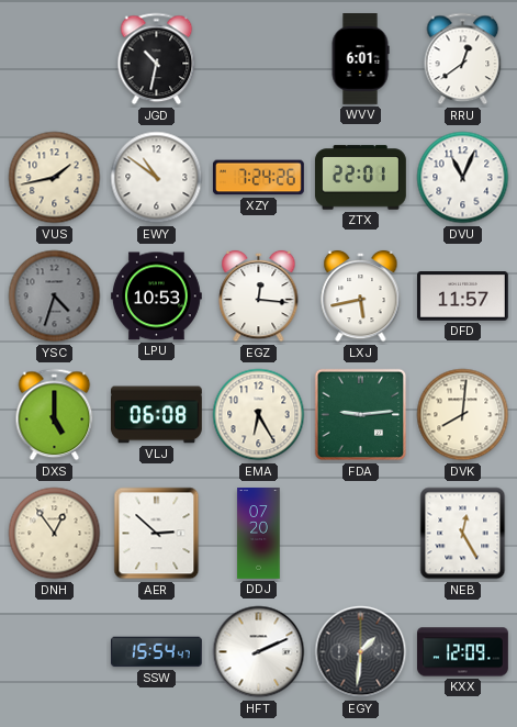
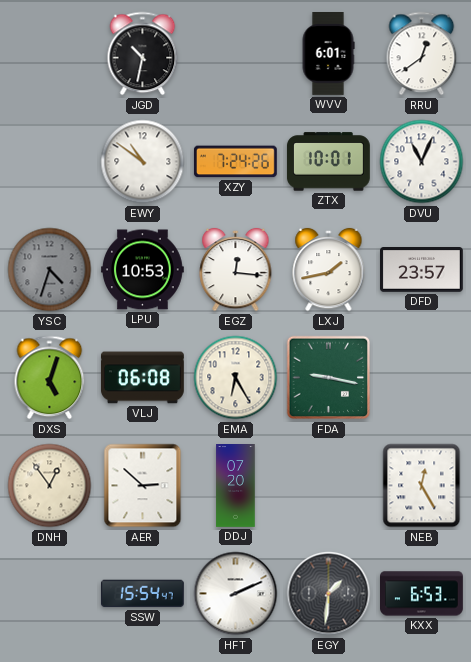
VUS: 1:43 -> none (55, 178)
ZTX: 22:01 -> 10:01 (328, 162)
LXJ: 5:43 -> 1:43 (329, 270)
DFD: 11:57 -> 23:57 (422, 270)
DXS: 5:00 -> 5:03 (50, 378)
FDA: 9:14 -> 9:17 (329, 378)
DVK: 8:01 -> none (463, 415)
KXX: 12:09 -> 6:53 (422, 594)
